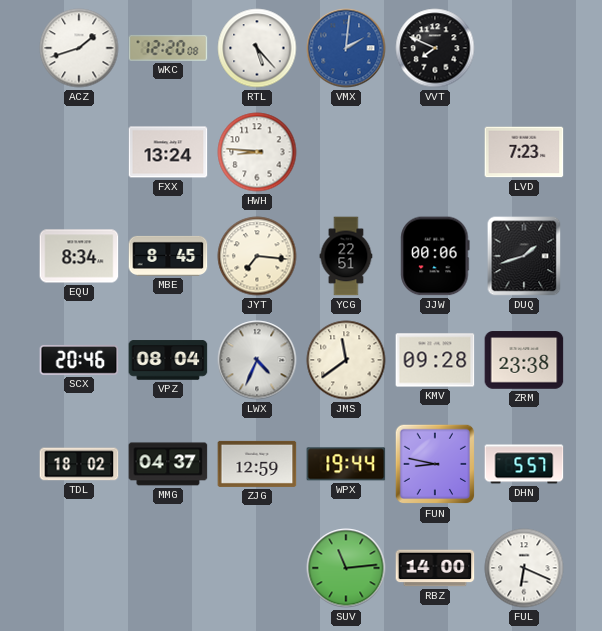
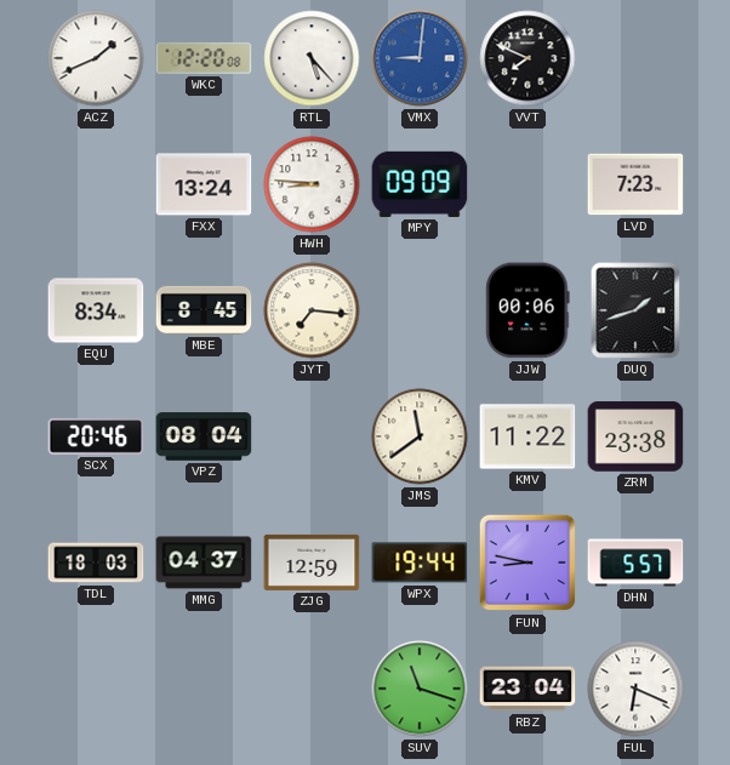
ACZ: 1:42 -> 1:41 (96, 58)
VMX: 2:01 -> 9:01 (420, 58)
MPY: none -> 09:09 (420, 184)
YCG: 22:51 -> none (346, 256)
LWX: 4:34 -> none (257, 360)
KMV: 09:28 -> 11:22 (527, 436)
TDL: 18:02 -> 18:03 (96, 563)
SUV: 11:14 -> 11:18 (420, 689)
RBZ: 14:00 -> 23:04 (527, 689)
